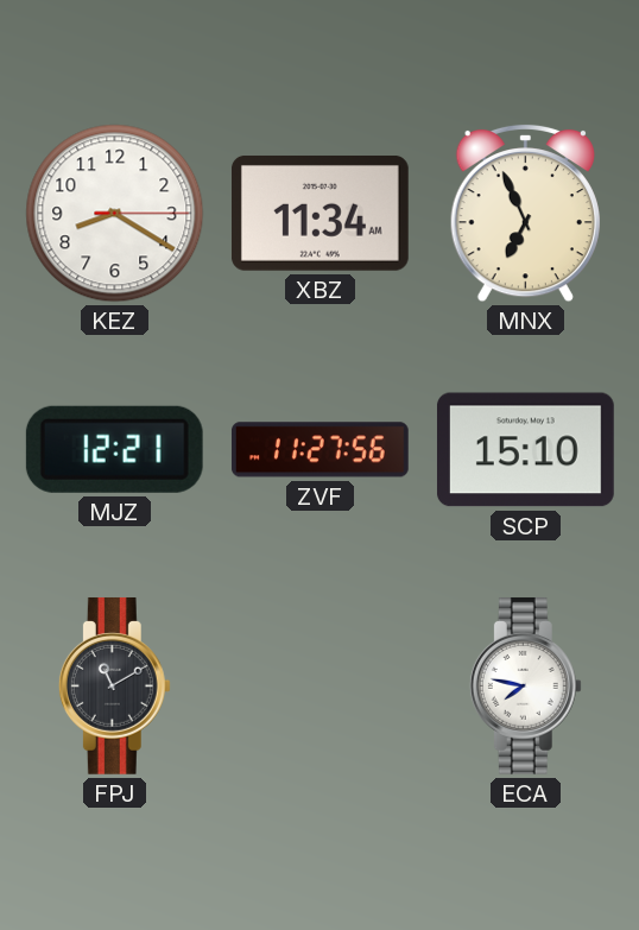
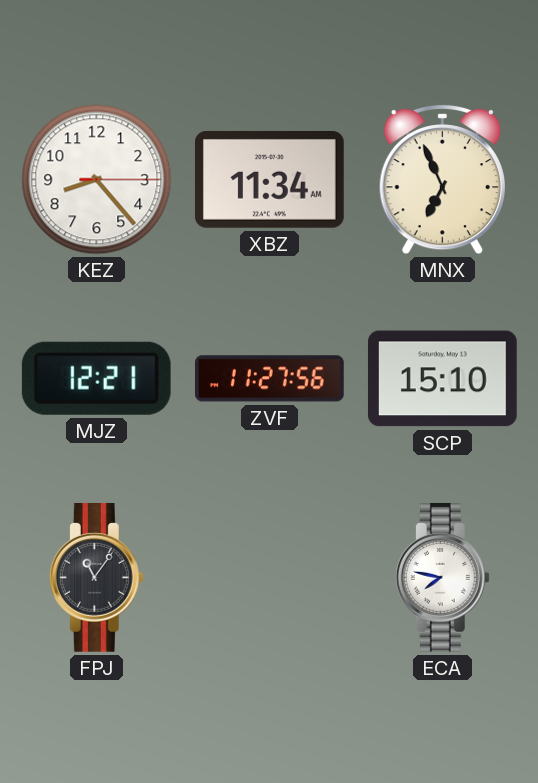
KEZ: 8:20 -> 8:23 (97, 180)
FPJ: 11:10 -> 11:06 (96, 577)
